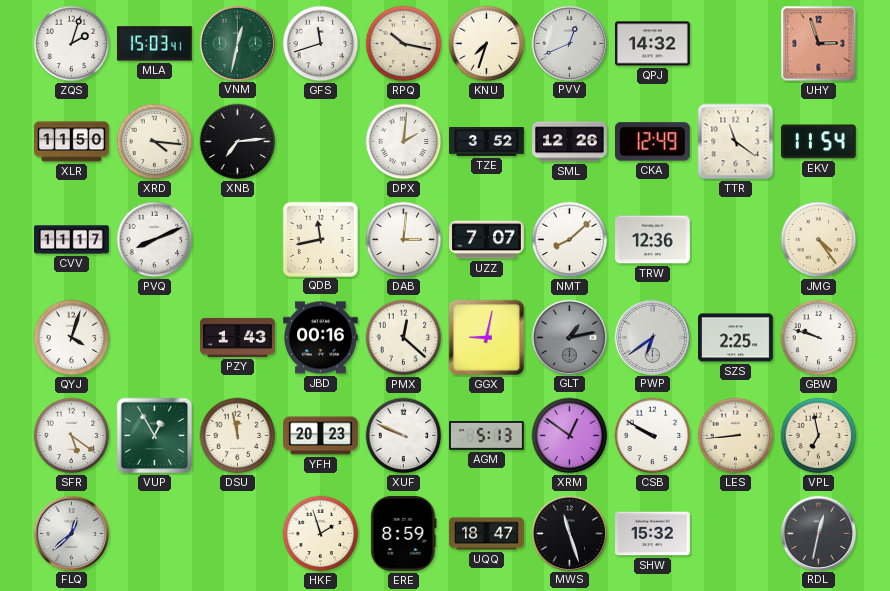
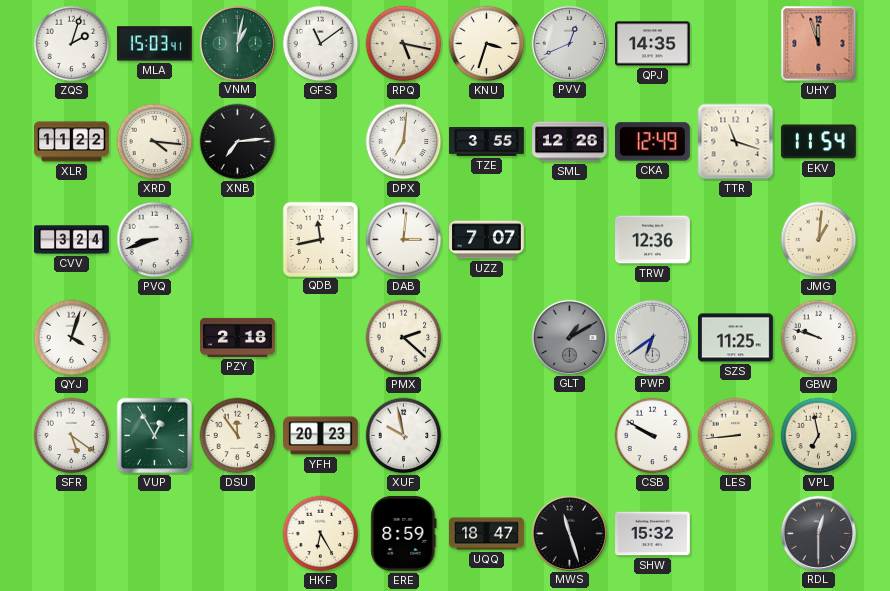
VNM: 12:32 -> 1:02 (237, 43)
GFS: 11:42 -> 11:09 (321, 44)
RPQ: 10:17 -> 5:17 (404, 44)
KNU: 7:33 -> 3:33 (487, 44)
QPJ: 14:32 -> 14:35 (653, 44)
UHY: 2:57 -> 11:57 (819, 44)
XLR: 11:50 -> 11:22 (72, 142)
DPX: 2:01 -> 7:01 (404, 142)
TZE: 3:52 -> 3:55 (487, 142)
TTR: 11:21 -> 11:18 (736, 142)
CVV: 11:17 -> 3:24 (72, 240)
PVQ: 8:11 -> 8:42 (155, 240)
NMT: 8:08 -> none (570, 240)
JMG: 4:24 -> 1:01 (819, 240)
PZY: 1:43 -> 2:18 (238, 337)
JBD: 00:16 -> none (321, 338)
PMX: 12:22 -> 2:22 (404, 338)
GGX: 9:02 -> none (487, 338)
GLT: 1:13 -> 1:10 (569, 337)
SZS: 2:25 -> 11:25 (736, 338)
DSU: 11:58 -> 11:54 (238, 436)
XUF: 9:49 -> 9:58 (404, 436)
AGM: 5:13 -> none (487, 436)
XRM: 12:51 -> none (570, 436)
FLQ: 12:38 -> none (71, 533)
HKF: 1:57 -> 6:25 (321, 534)
RDL: 12:32 -> 12:30 (818, 533)
